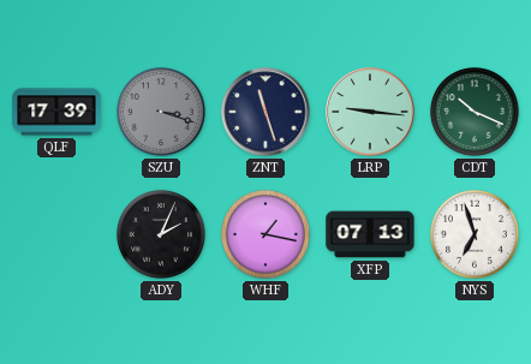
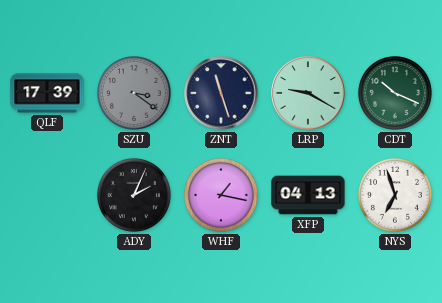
SZU: 3:18 -> 3:21 (134, 93)
LRP: 9:16 -> 9:20 (308, 93)
XFP: 07:13 -> 04:13 (308, 195)
